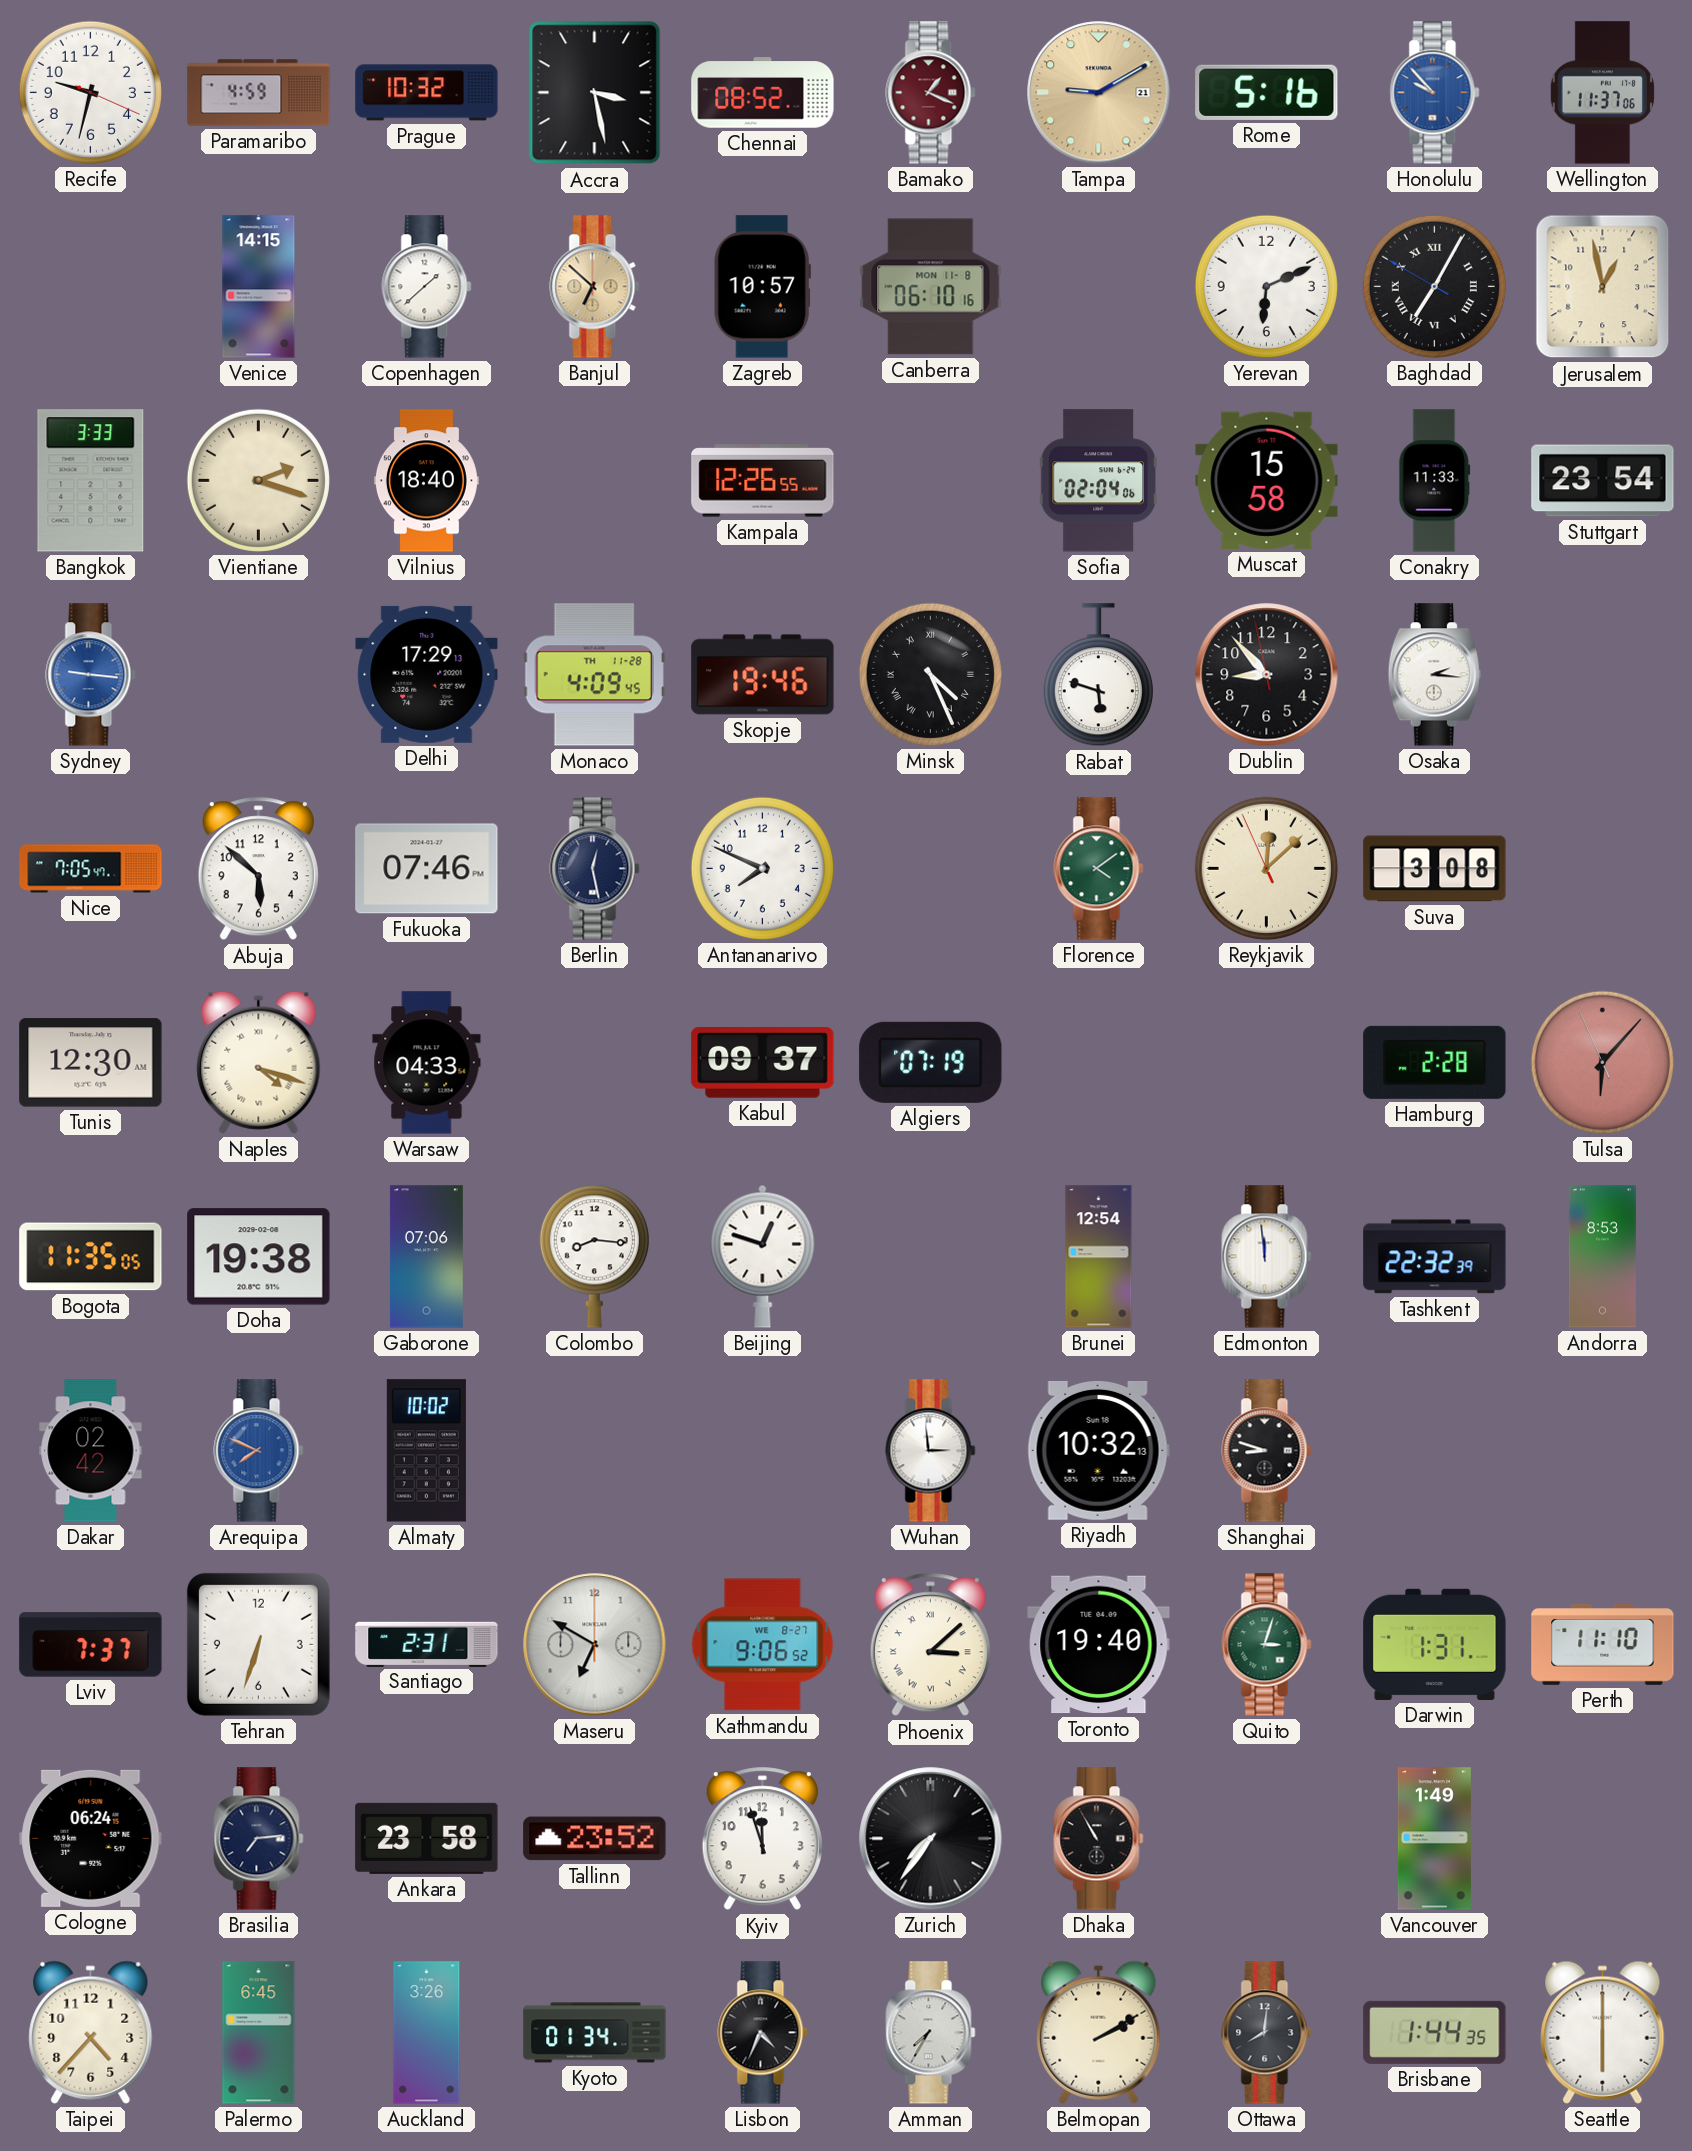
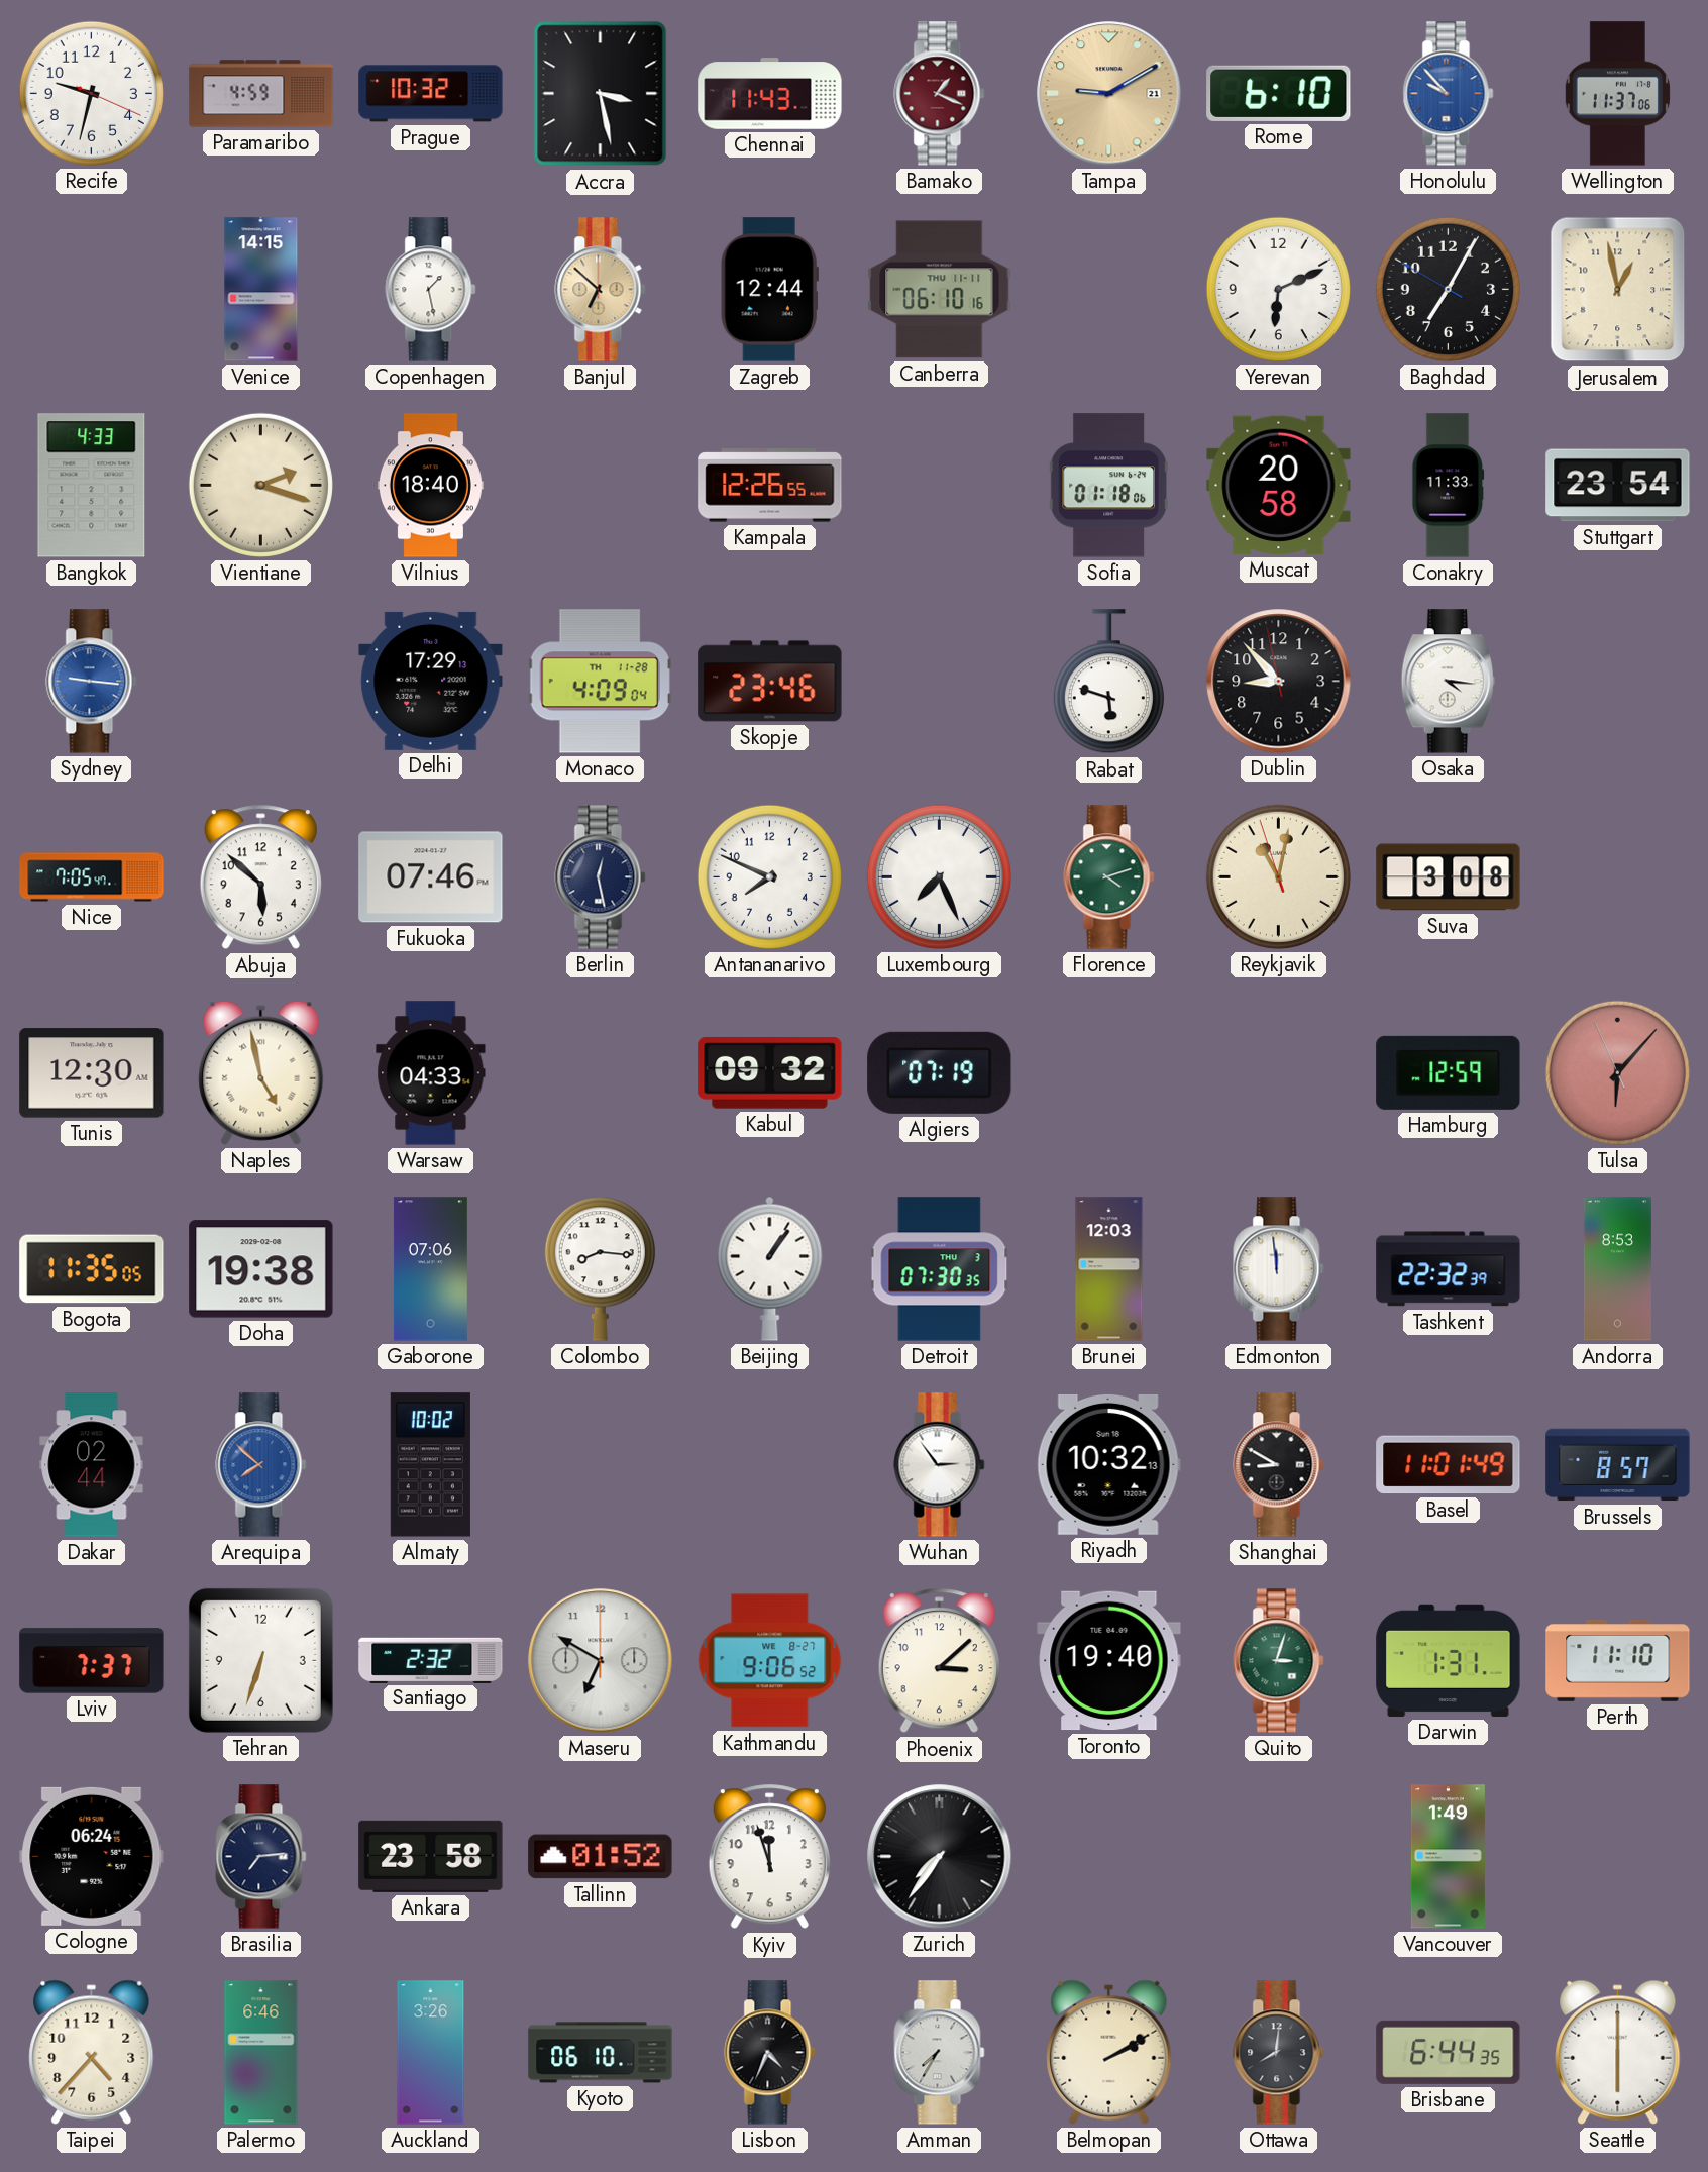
Chennai: 08:52 -> 11:43 (770, 94)
Rome: 5:16 -> 6:10 (1279, 93)
Copenhagen: 1:38 -> 1:28 (431, 290)
Zagreb: 10:57 -> 12:44 (769, 290)
Canberra date: MON 11-8 -> THU 11-11 (940, 290)
Baghdad numerals: Roman -> Arabic (1448, 289)
Bangkok: 3:33 -> 4:33 (92, 486)
Sofia: 02:04 -> 01:18 (1108, 486)
Muscat: 15:58 -> 20:58 (1279, 485)
Monaco: 4:09:45 -> 4:09:04 (600, 682)
Skopje: 19:46 -> 23:46 (770, 682)
Minsk: 4:26 -> none (930, 674)
Osaka: 2:16 -> 4:16 (1448, 682)
Luxembourg: none -> 7:26 (939, 876)
Florence: 4:09 -> 4:12 (1109, 877)
Reykjavik: 12:07 -> 11:01 (1278, 876)
Naples: 4:18 -> 4:58 (261, 1072)
Kabul: 09:37 -> 09:32 (770, 1073)
Hamburg: 2:28 -> 12:59 (1449, 1072)
Beijing: 12:48 -> 1:06 (770, 1268)
Detroit: none -> 07:30 (940, 1269)
Brunei: 12:54 -> 12:03 (1109, 1269)
Dakar: 02:42 -> 02:44 (92, 1465)
Arequipa: 7:49 -> 7:52 (261, 1465)
Wuhan: 2:59 -> 2:54 (940, 1465)
Shanghai: 8:48 -> 8:50 (1279, 1465)
Basel: none -> 11:01 (1449, 1465)
Brussels: none -> 8:57 (1618, 1465)
Santiago: 2:31 -> 2:32 (431, 1660)
Phoenix numerals: Roman -> Arabic (939, 1661)
Tallinn: 23:52 -> 01:52 (601, 1857)
Dhaka: 10:55 -> none (1099, 1839)
Palermo: 6:45 -> 6:46 (261, 2053)
Kyoto: 01:34 -> 06:10 (601, 2053)
Brisbane: 1:44 -> 6:44 (1449, 2052)
